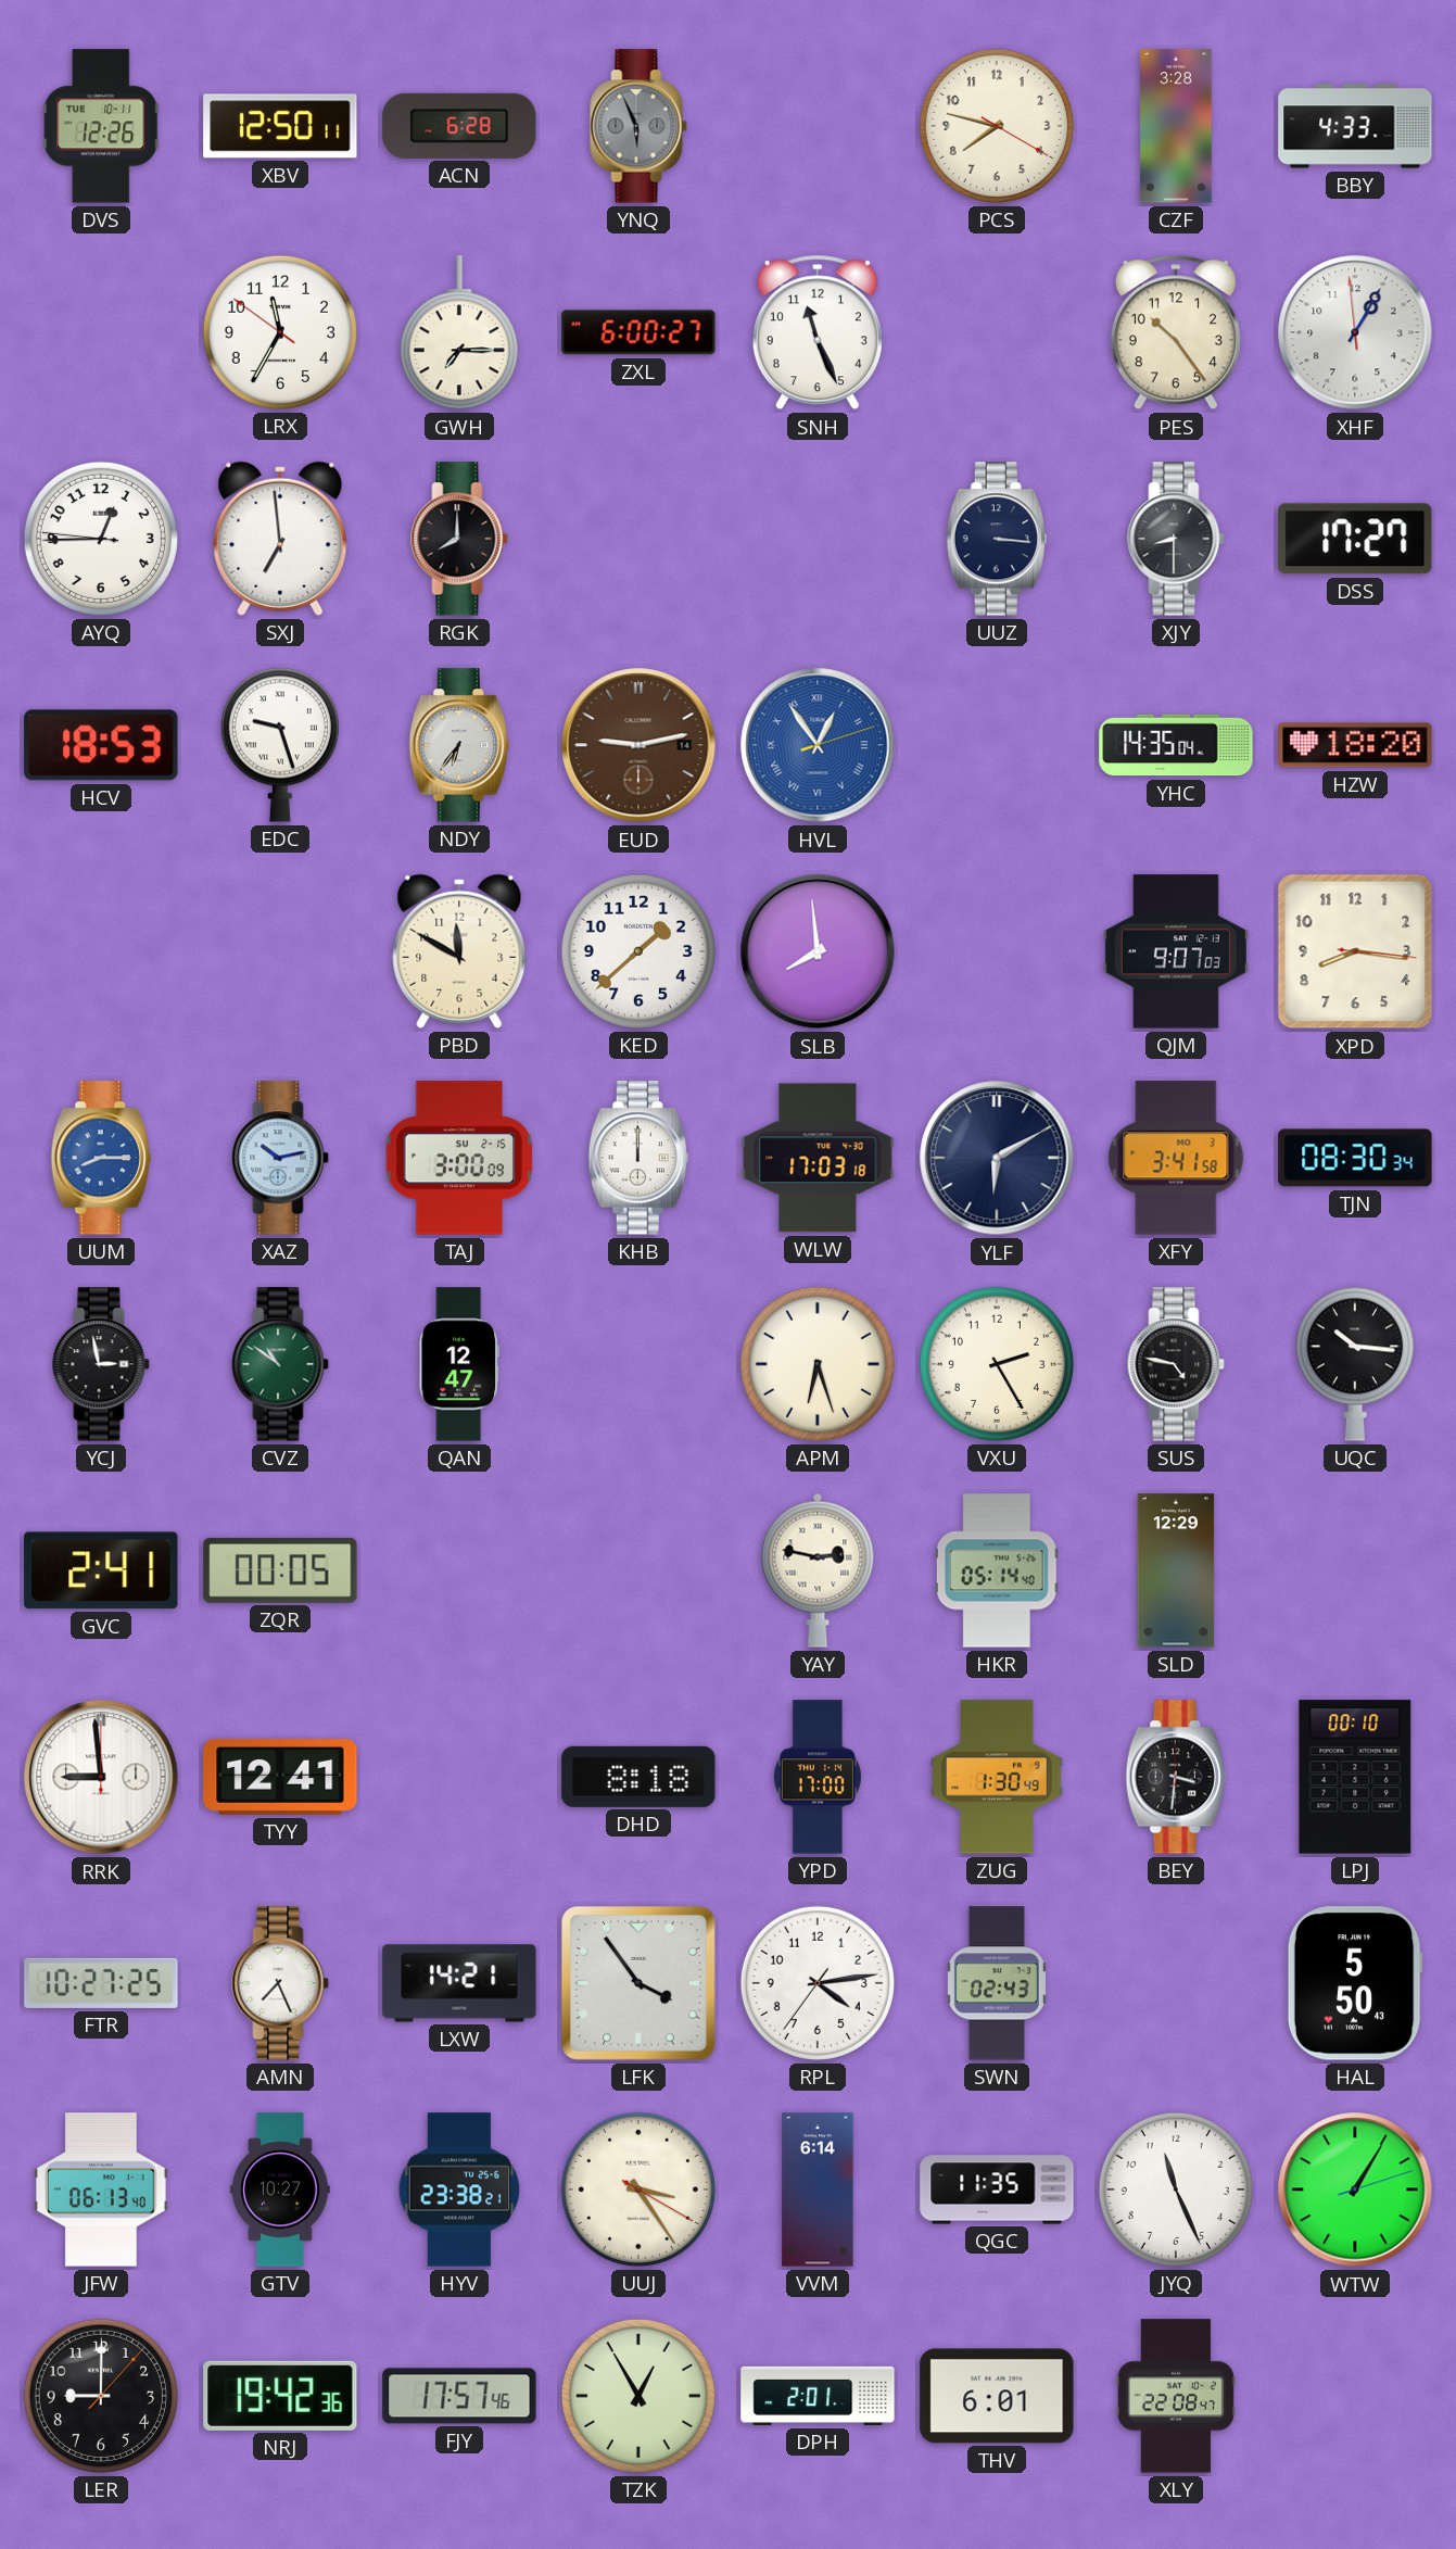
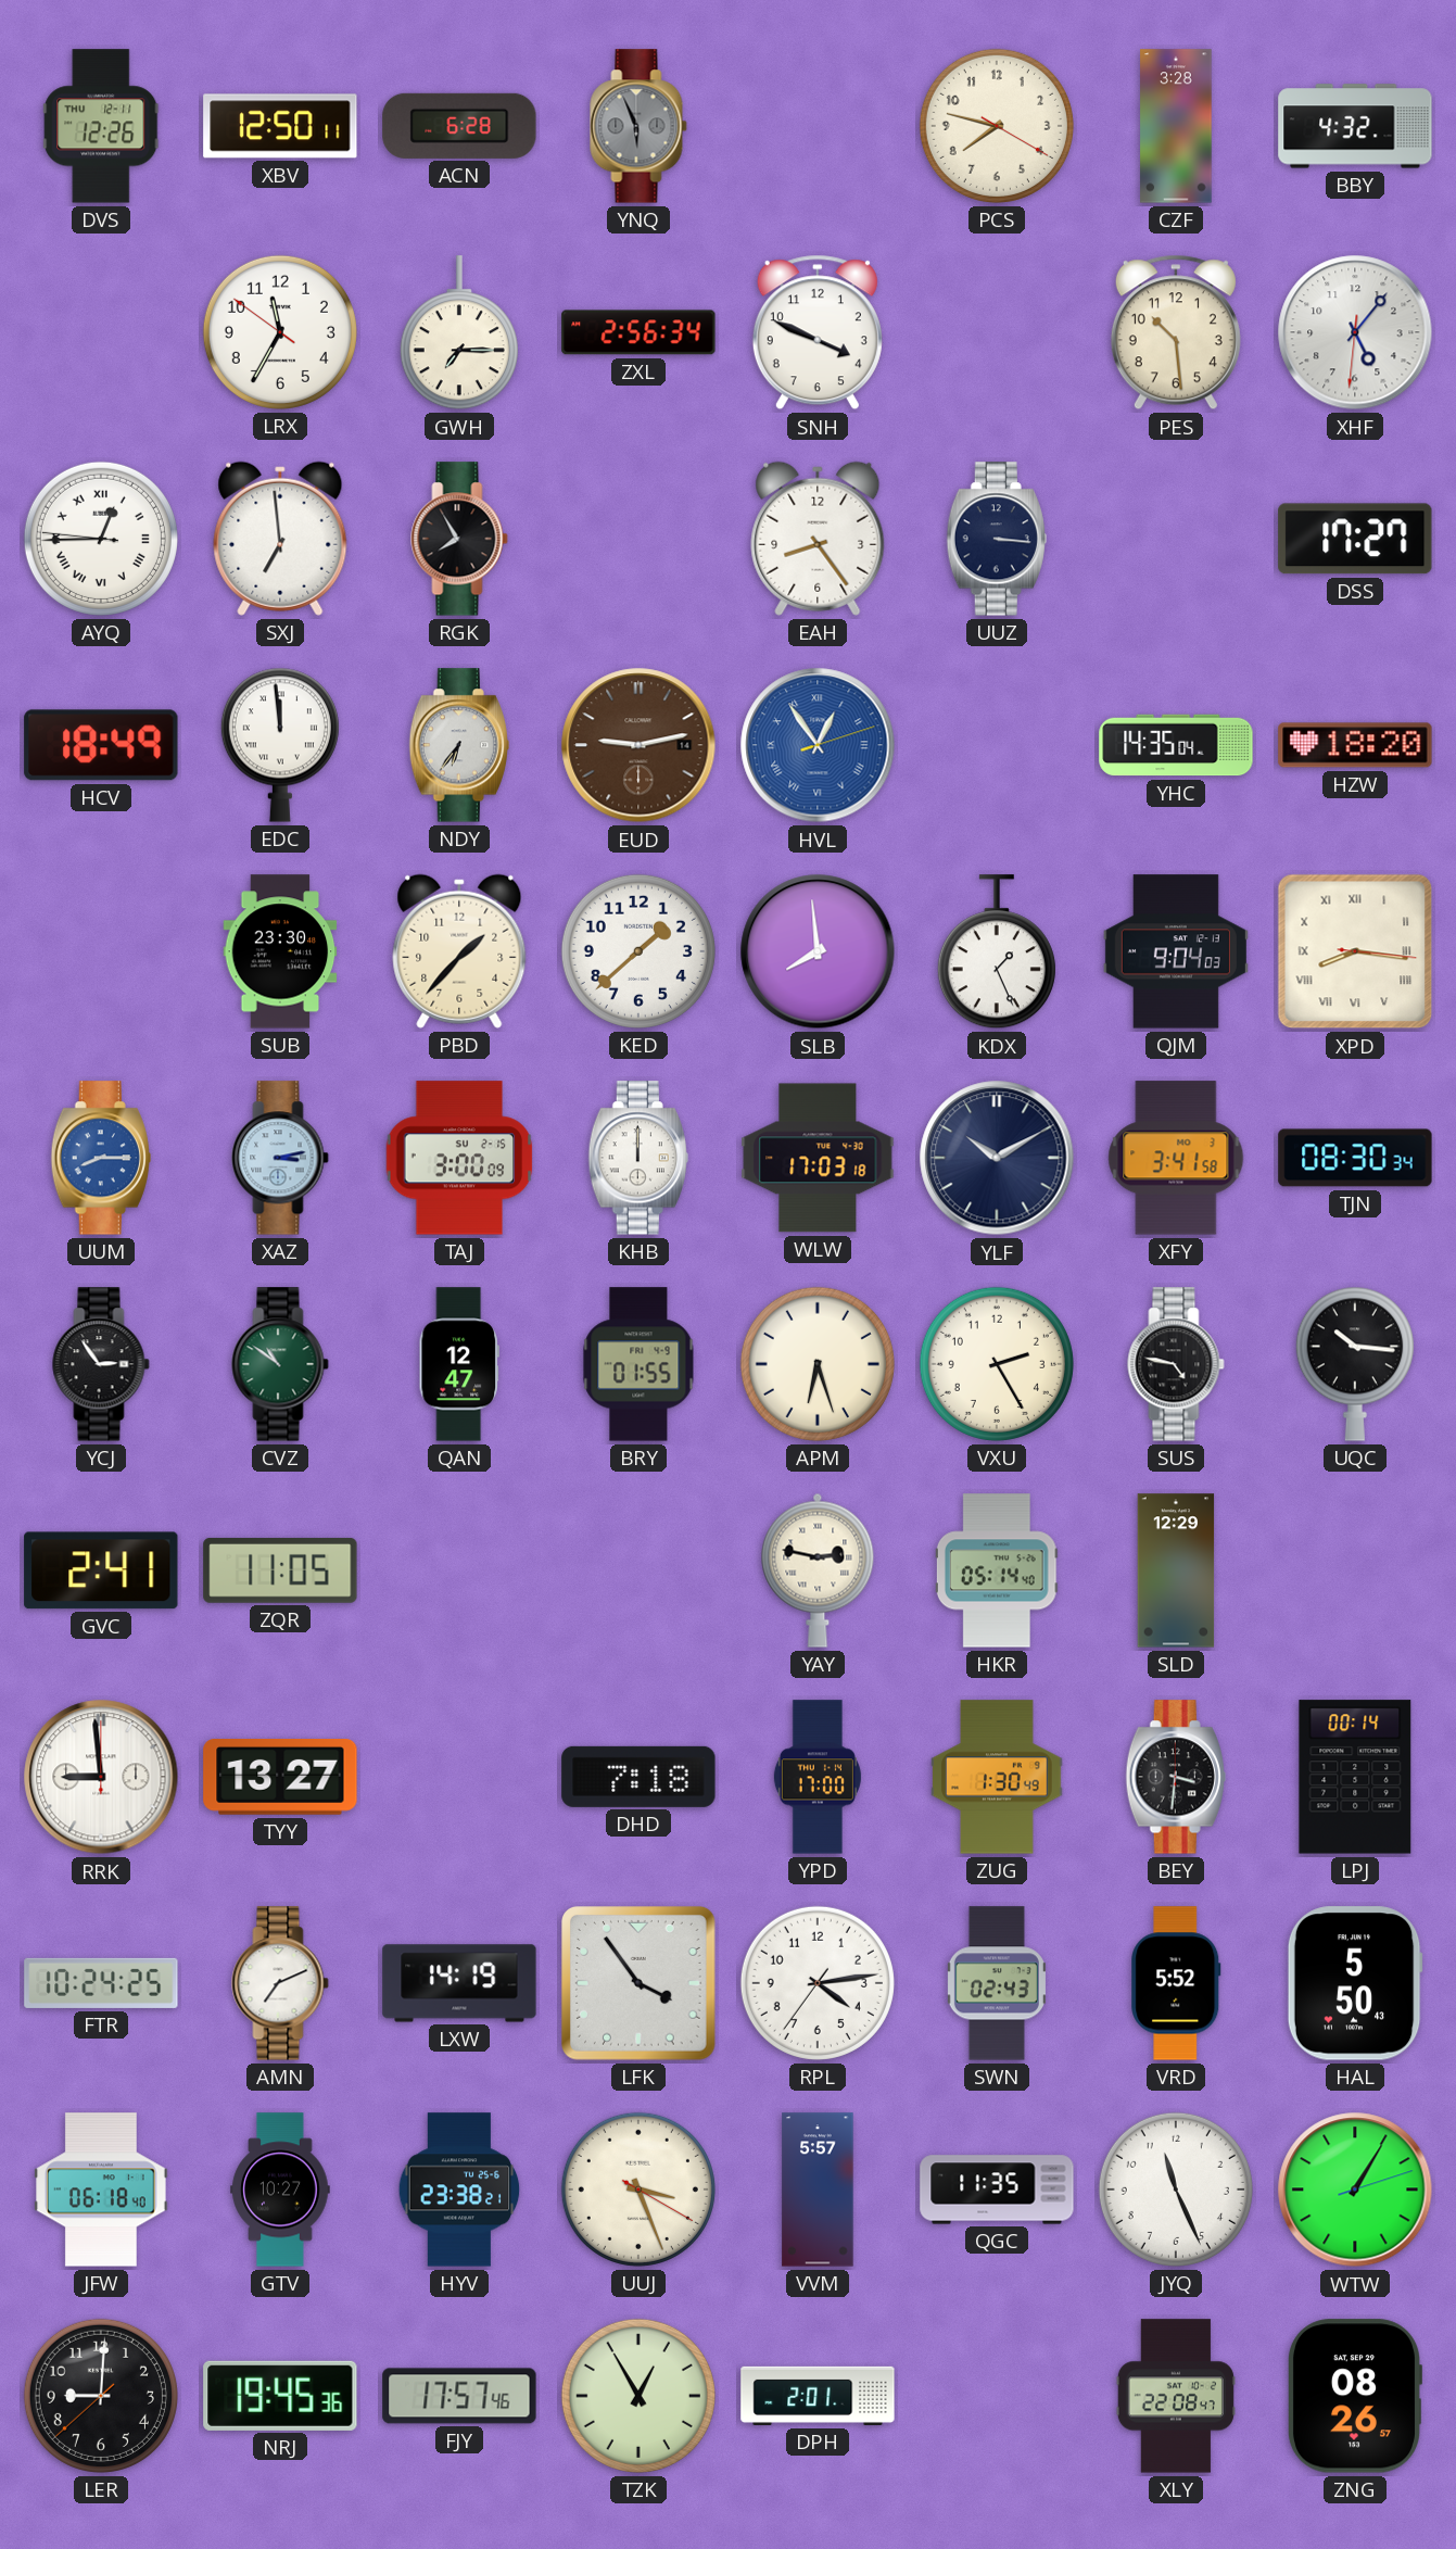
DVS date: TUE 10-11 -> THU 12-11 (101, 126)
BBY: 4:33 -> 4:32 (1355, 126)
ZXL: 6:00 -> 2:56 (638, 332)
SNH: 11:26 -> 3:49 (818, 332)
PES: 10:24 -> 10:29 (1176, 332)
XHF: 1:04 -> 5:06 (1355, 332)
AYQ numerals: Arabic -> Roman (101, 539)
RGK: 8:00 -> 7:55 (459, 539)
EAH: none -> 8:24 (818, 539)
XJY: 8:30 -> none (1176, 539)
HCV: 18:53 -> 18:49 (101, 745)
EDC: 9:27 -> 11:59 (280, 745)
SUB: none -> 23:30 (280, 951)
PBD: 11:50 -> 1:37 (459, 951)
KDX: none -> 1:26 (997, 952)
QJM: 9:07 -> 9:04 (1176, 951)
XPD numerals: Arabic -> Roman (1355, 951)
XAZ: 10:13 -> 3:13 (280, 1158)
YLF: 6:10 -> 10:10 (997, 1158)
YCJ: 2:58 -> 2:54 (101, 1364)
BRY: none -> 01:55 (638, 1364)
ZQR: 00:05 -> 11:05 (280, 1570)
TYY: 12:41 -> 13:27 (280, 1778)
DHD: 8:18 -> 7:18 (638, 1777)
LPJ: 00:10 -> 00:14 (1355, 1777)
FTR: 10:27 -> 10:24 (101, 1983)
AMN: 7:26 -> 7:11 (280, 1983)
LXW: 14:21 -> 14:19 (459, 1983)
VRD: none -> 5:52 (1176, 1983)
JFW: 06:13 -> 06:18 (101, 2190)
UUJ: 3:24 -> 3:26 (638, 2190)
VVM: 6:14 -> 5:57 (818, 2190)
LER: 9:00:07 -> 9:00:38 (101, 2396)
NRJ: 19:42 -> 19:45 (280, 2396)
THV: 6:01 -> none (997, 2396)
ZNG: none -> 08:26 (1354, 2396)
